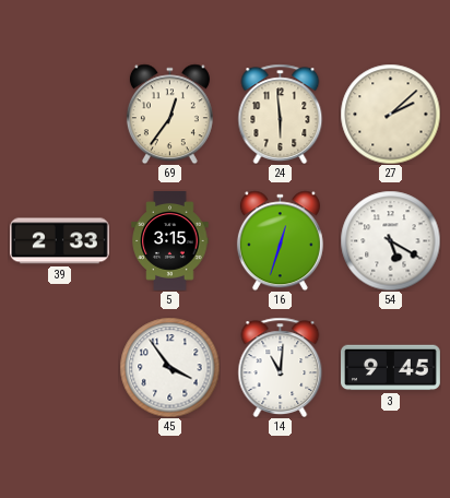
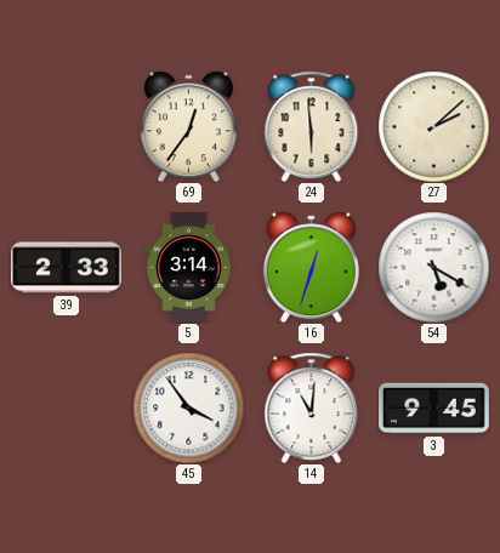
5: 3:15 -> 3:14 (189, 268)
